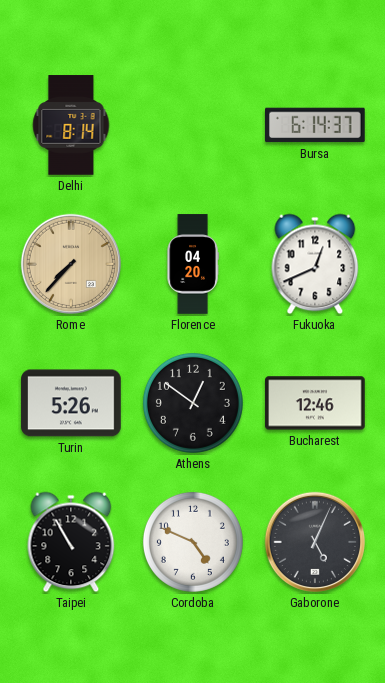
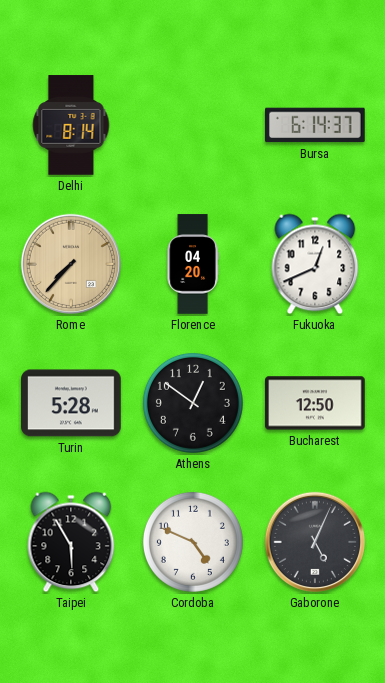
Turin: 5:26 -> 5:28 (71, 403)
Bucharest: 12:46 -> 12:50 (315, 403)
Taipei: 10:55 -> 5:55 (71, 542)
